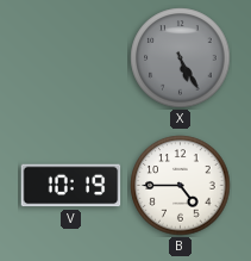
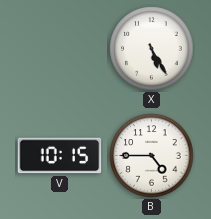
X dial: grey -> white (152, 49)
V: 10:19 -> 10:15 (60, 156)
